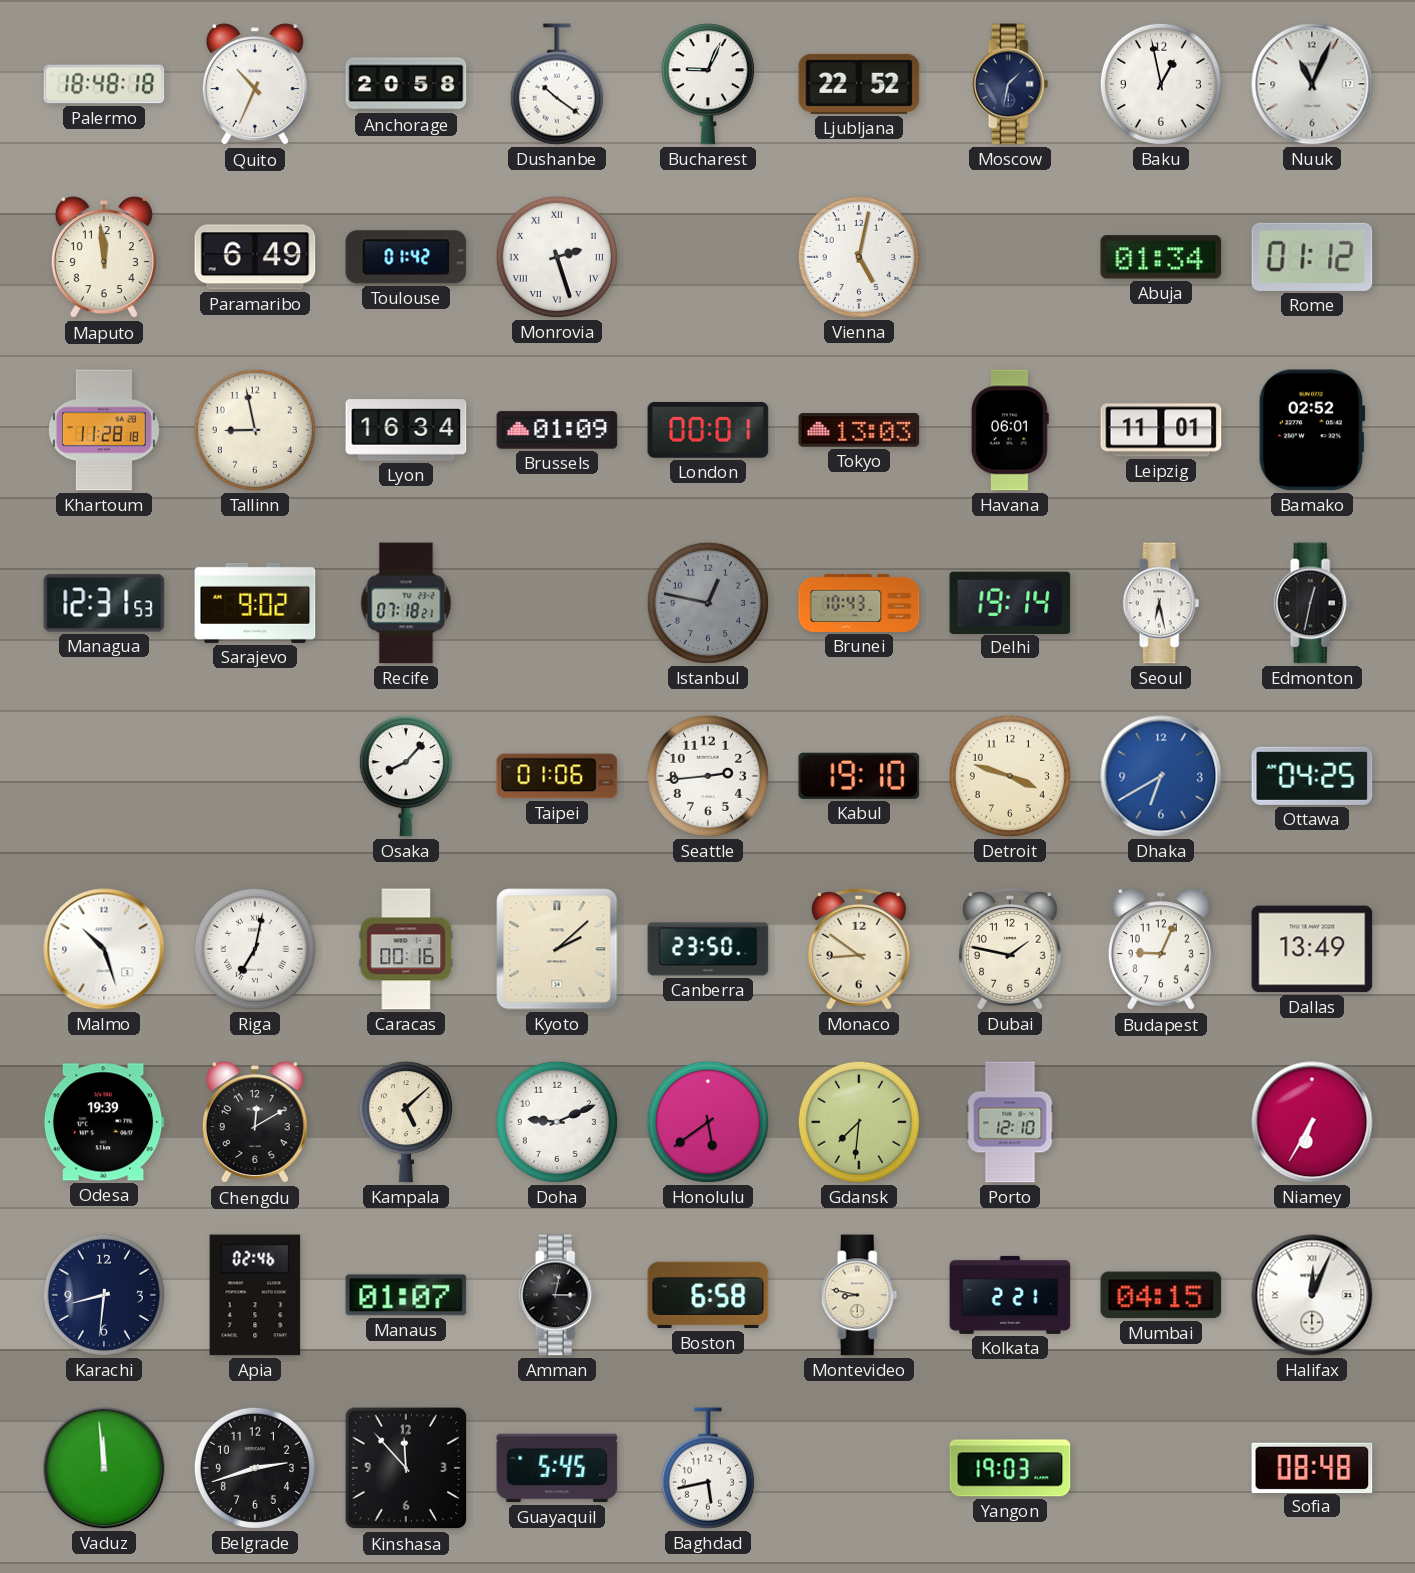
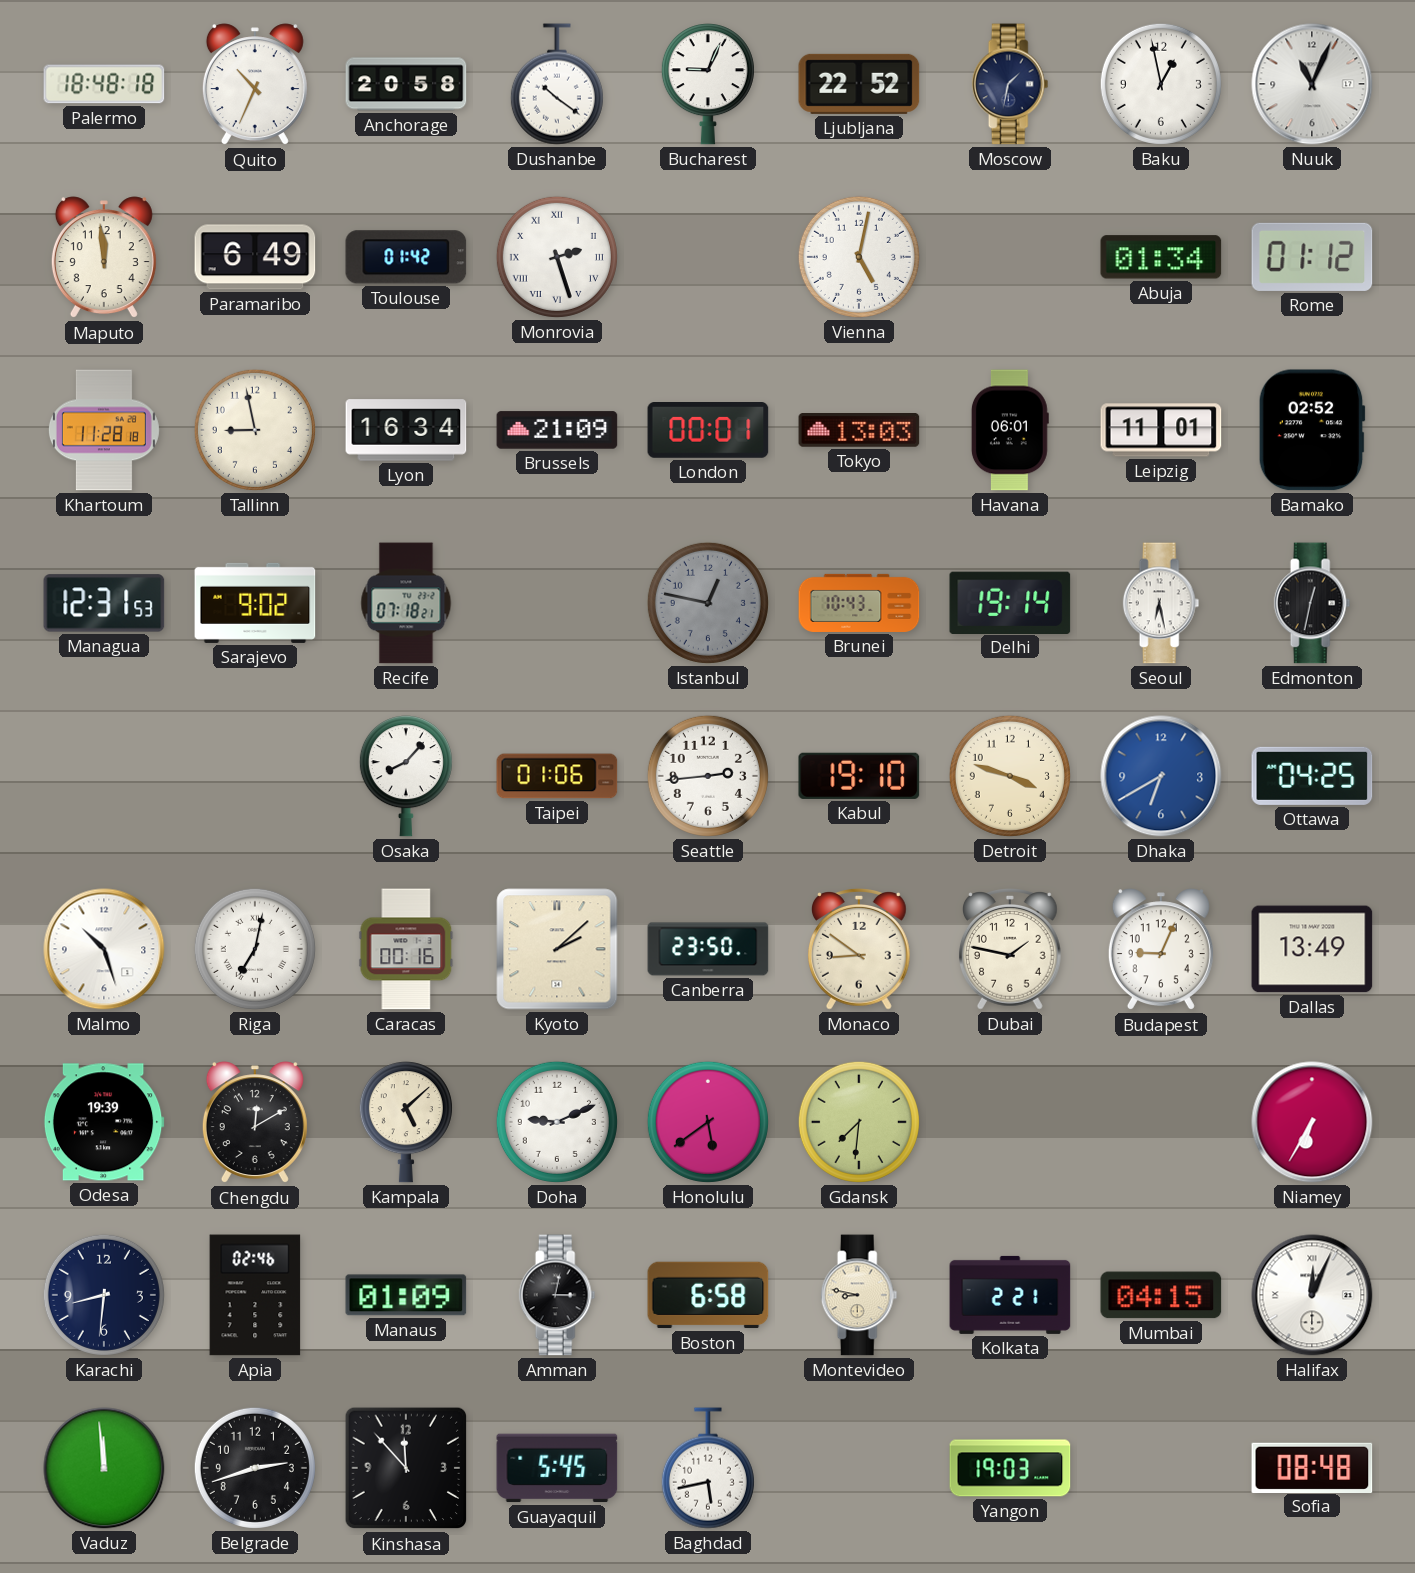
Brussels: 01:09 -> 21:09 (557, 430)
Porto: 12:10 -> none (1010, 1122)
Manaus: 01:07 -> 01:09 (406, 1295)
